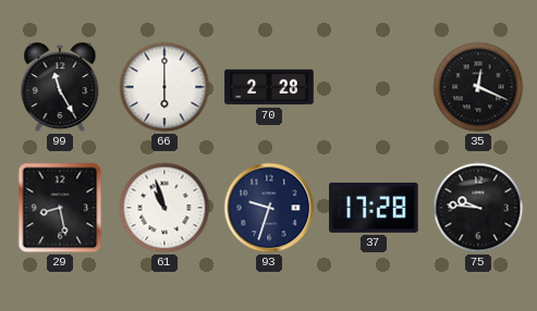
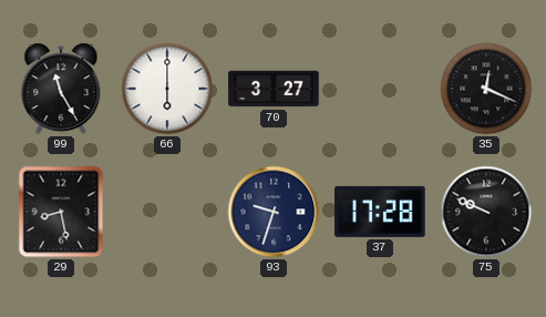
70: 2:28 -> 3:27 (274, 89)
61: 10:57 -> none (164, 208)
75: 9:46 -> 9:49 (486, 212)
